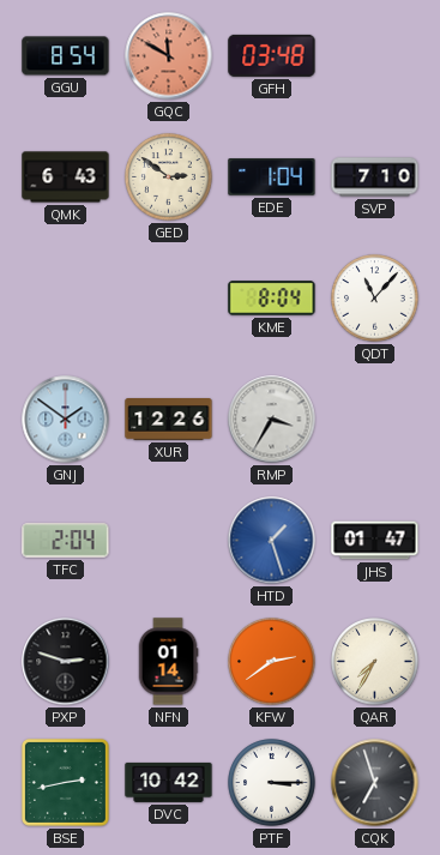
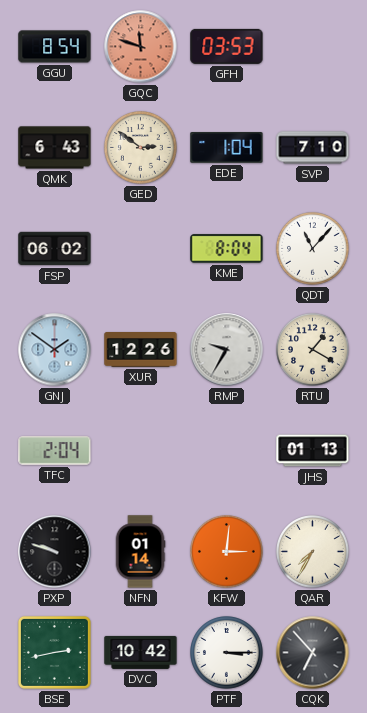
GQC: 11:50 -> 11:48 (141, 47)
GFH: 03:48 -> 03:53 (227, 46)
FSP: none -> 06:02 (55, 249)
RMP: 3:35 -> 9:35 (227, 350)
RTU: none -> 1:20 (313, 350)
HTD: 1:27 -> none (272, 541)
JHS: 01:47 -> 01:13 (313, 451)
PXP: 2:48 -> 9:48 (55, 552)
KFW: 2:39 -> 3:01 (227, 552)
CQK: 6:57 -> 6:53 (313, 653)
